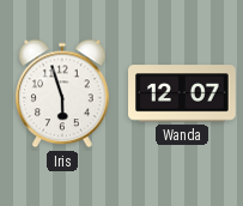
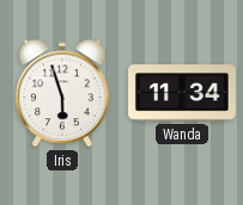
Wanda: 12:07 -> 11:34 (182, 93)
